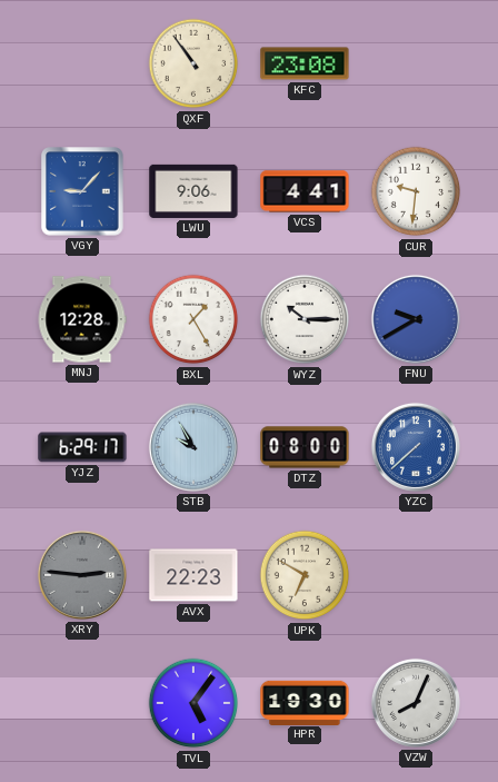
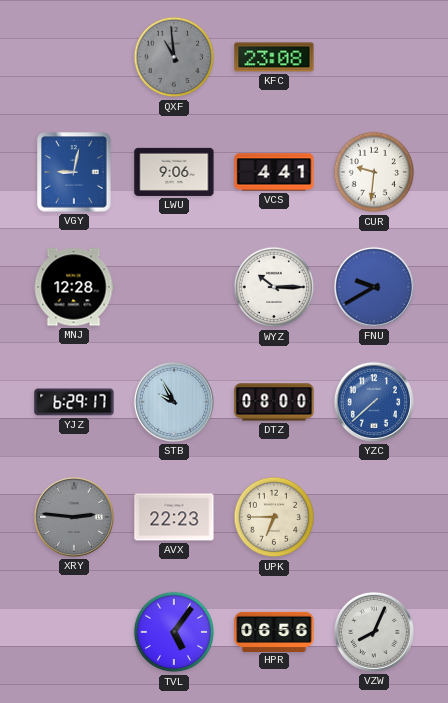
QXF: 10:54 -> 10:59 (174, 57)
QXF dial: cream -> grey (174, 57)
VGY: 9:07 -> 9:02 (74, 172)
BXL: 1:25 -> none (193, 319)
UPK: 6:50 -> 6:45 (274, 517)
HPR: 19:30 -> 06:56 (274, 631)
